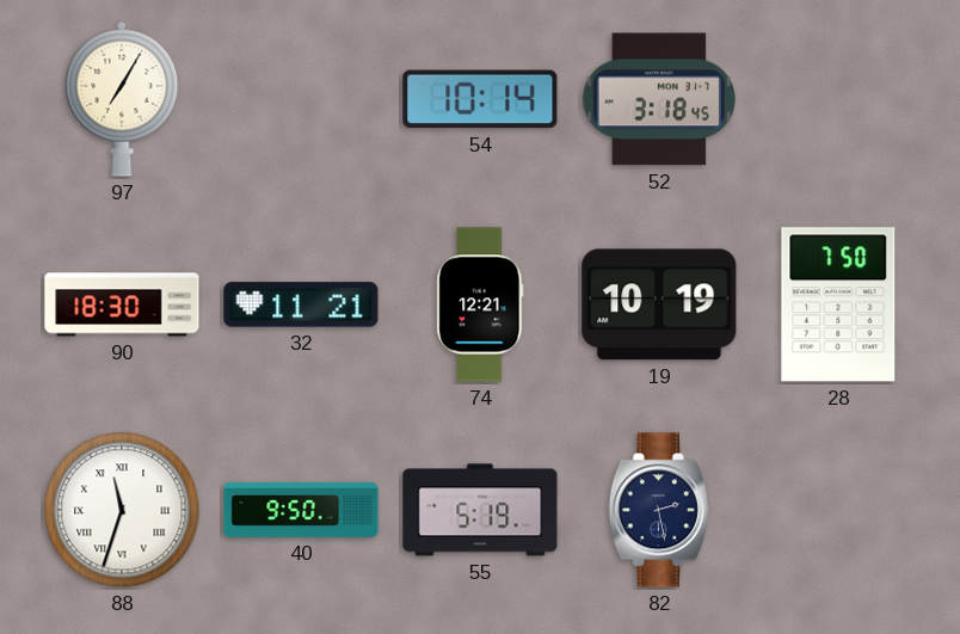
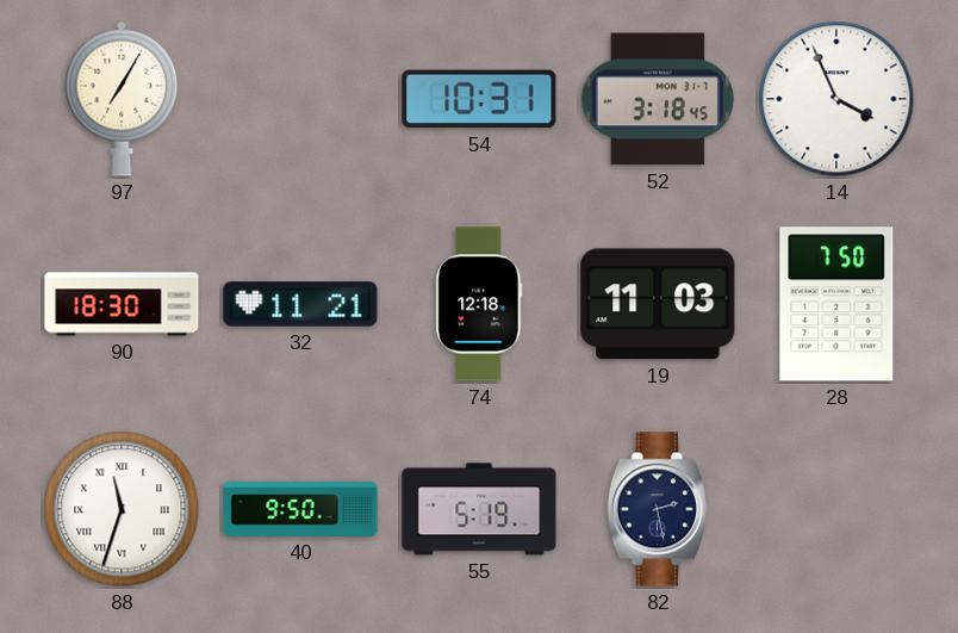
54: 10:14 -> 10:31 (479, 99)
14: none -> 3:56 (836, 99)
74: 12:21 -> 12:18 (479, 304)
19: 10:19 -> 11:03 (658, 304)
